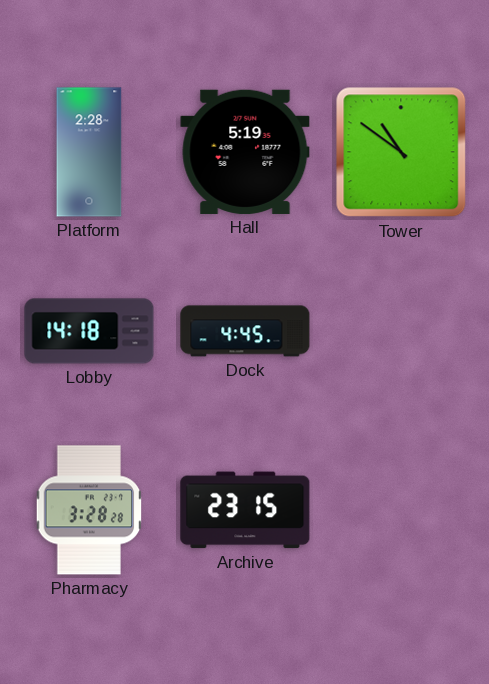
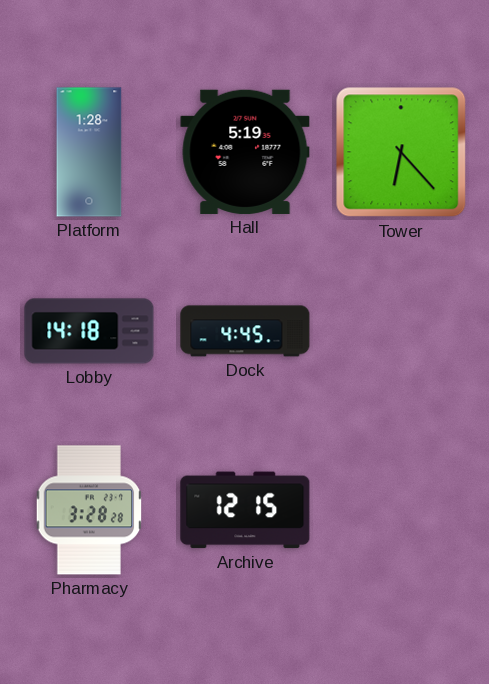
Platform: 2:28 -> 1:28 (89, 152)
Tower: 10:51 -> 6:23 (401, 152)
Archive: 23:15 -> 12:15 (245, 510)
